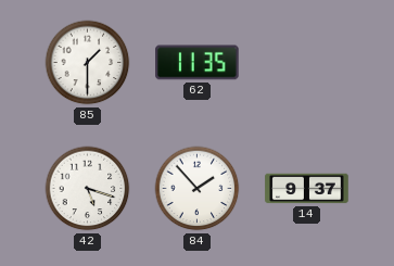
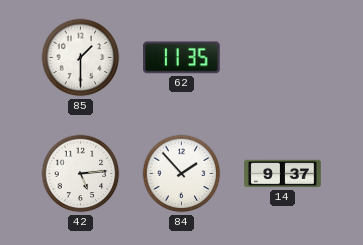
42: 5:18 -> 5:14 (81, 174)
